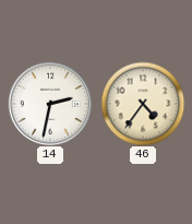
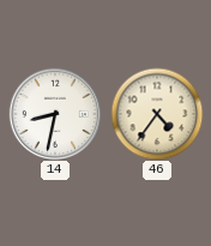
14: 2:32 -> 8:32 (55, 114)
